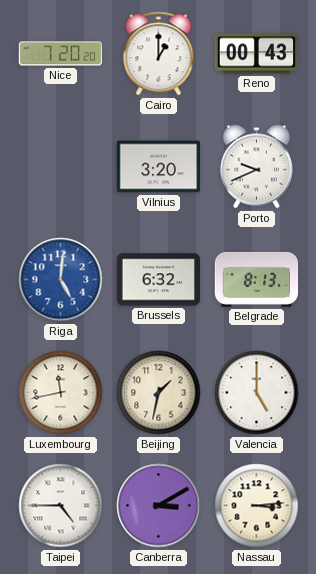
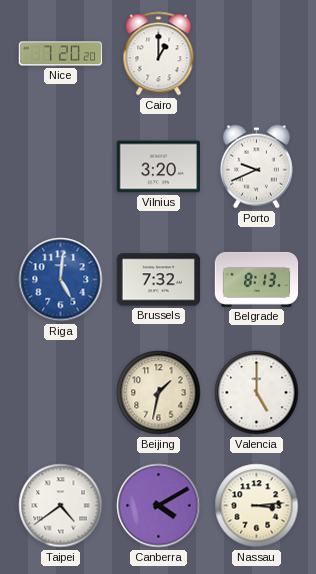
Reno: 00:43 -> none (257, 54)
Brussels: 6:32 -> 7:32 (159, 280)
Luxembourg: 11:43 -> none (61, 393)
Taipei: 4:45 -> 4:39 (61, 506)
Canberra: 3:10 -> 4:10 (159, 506)
